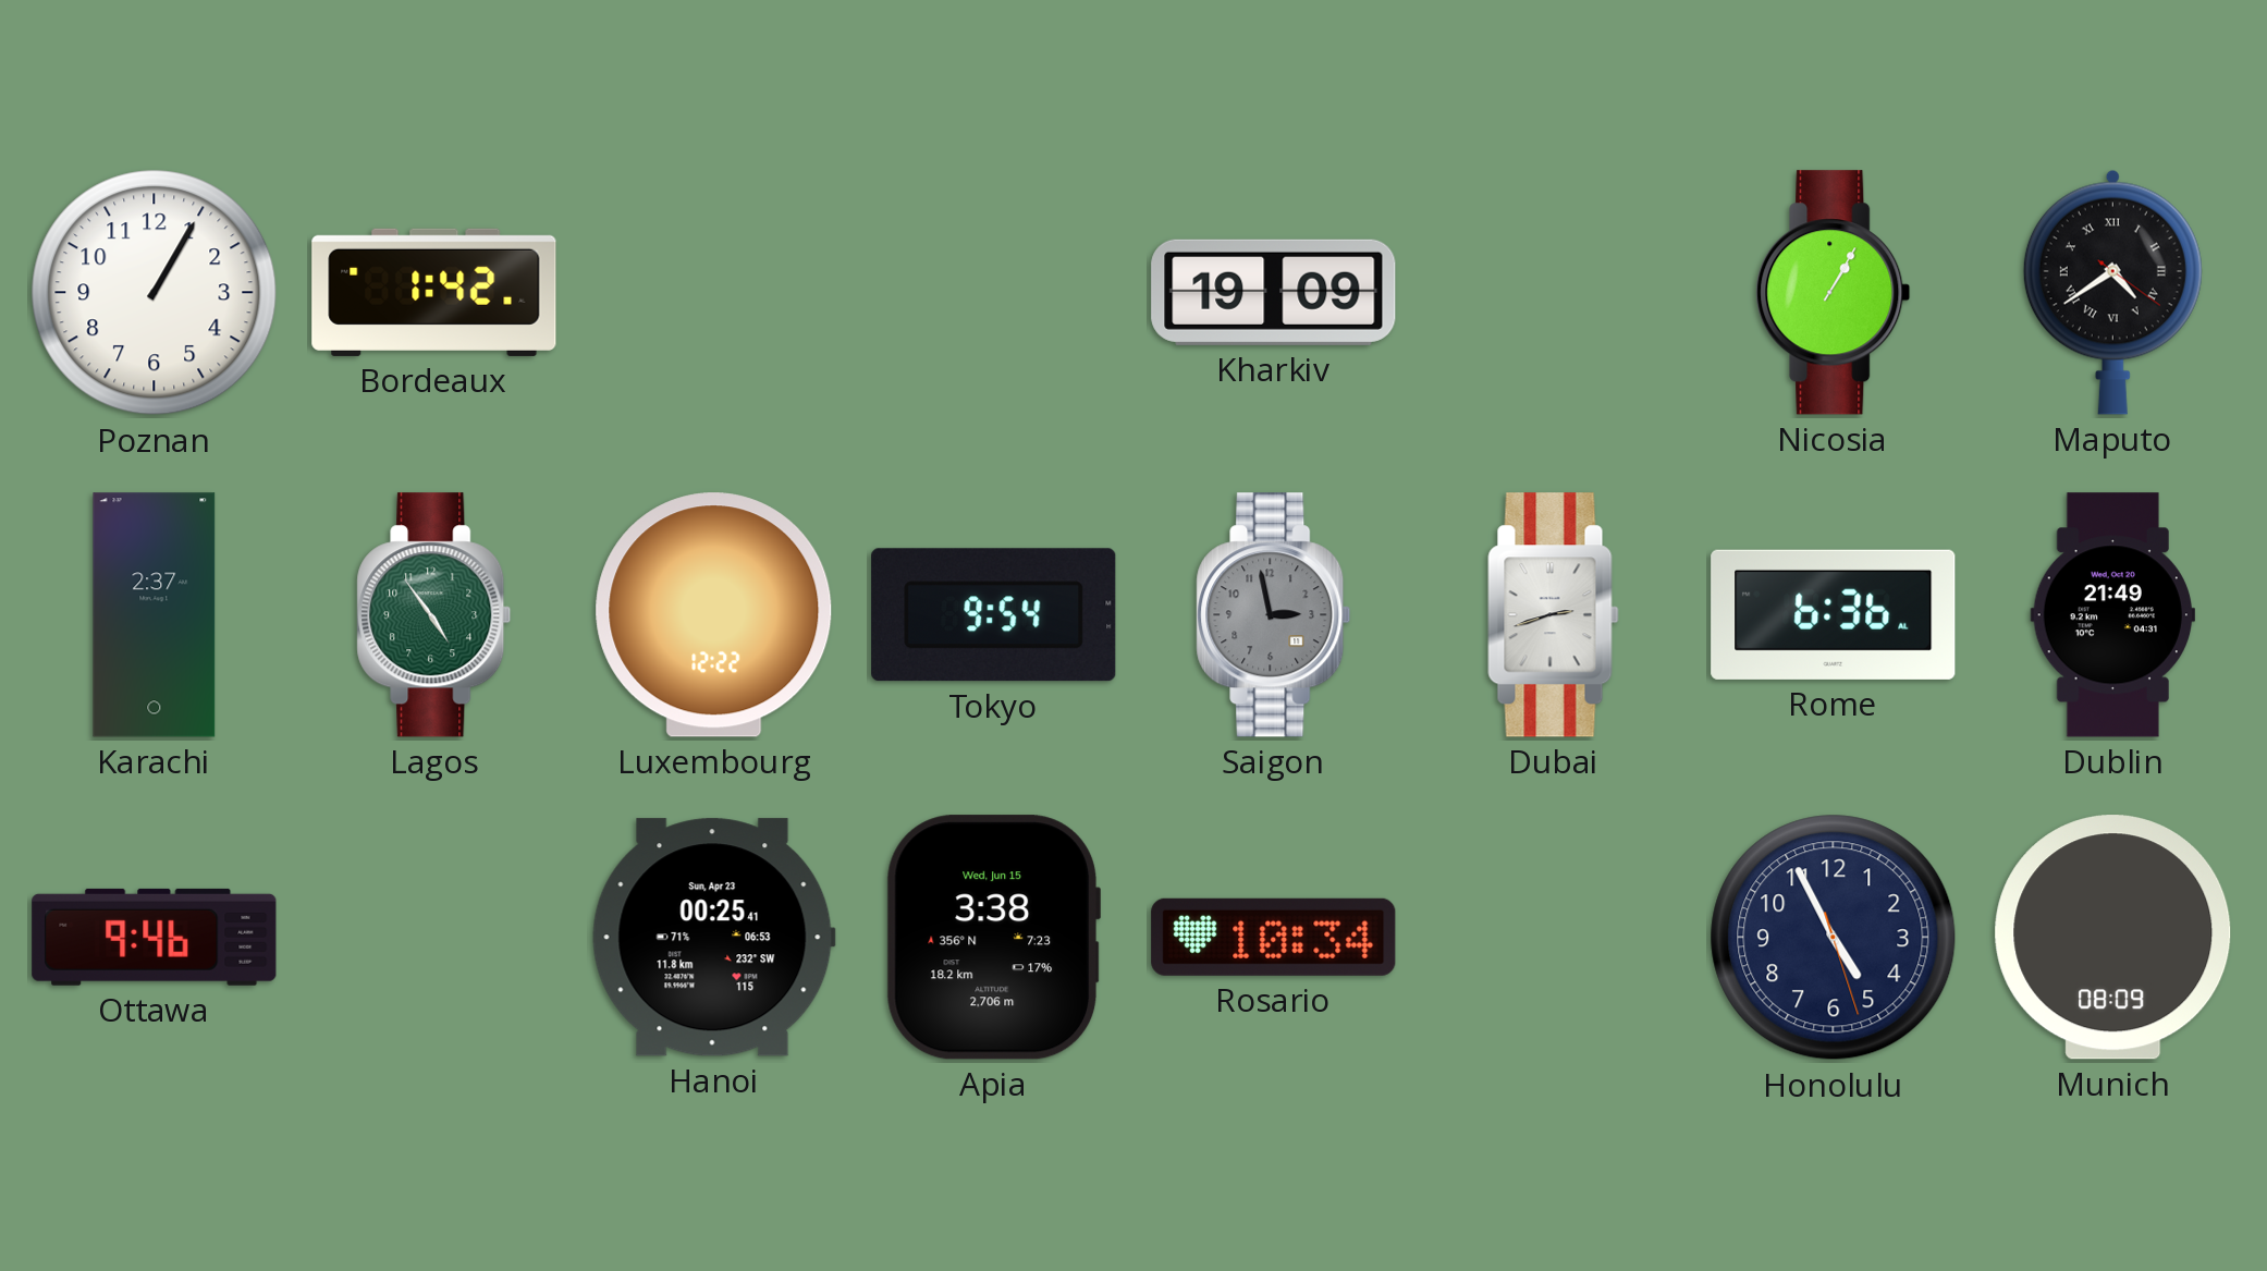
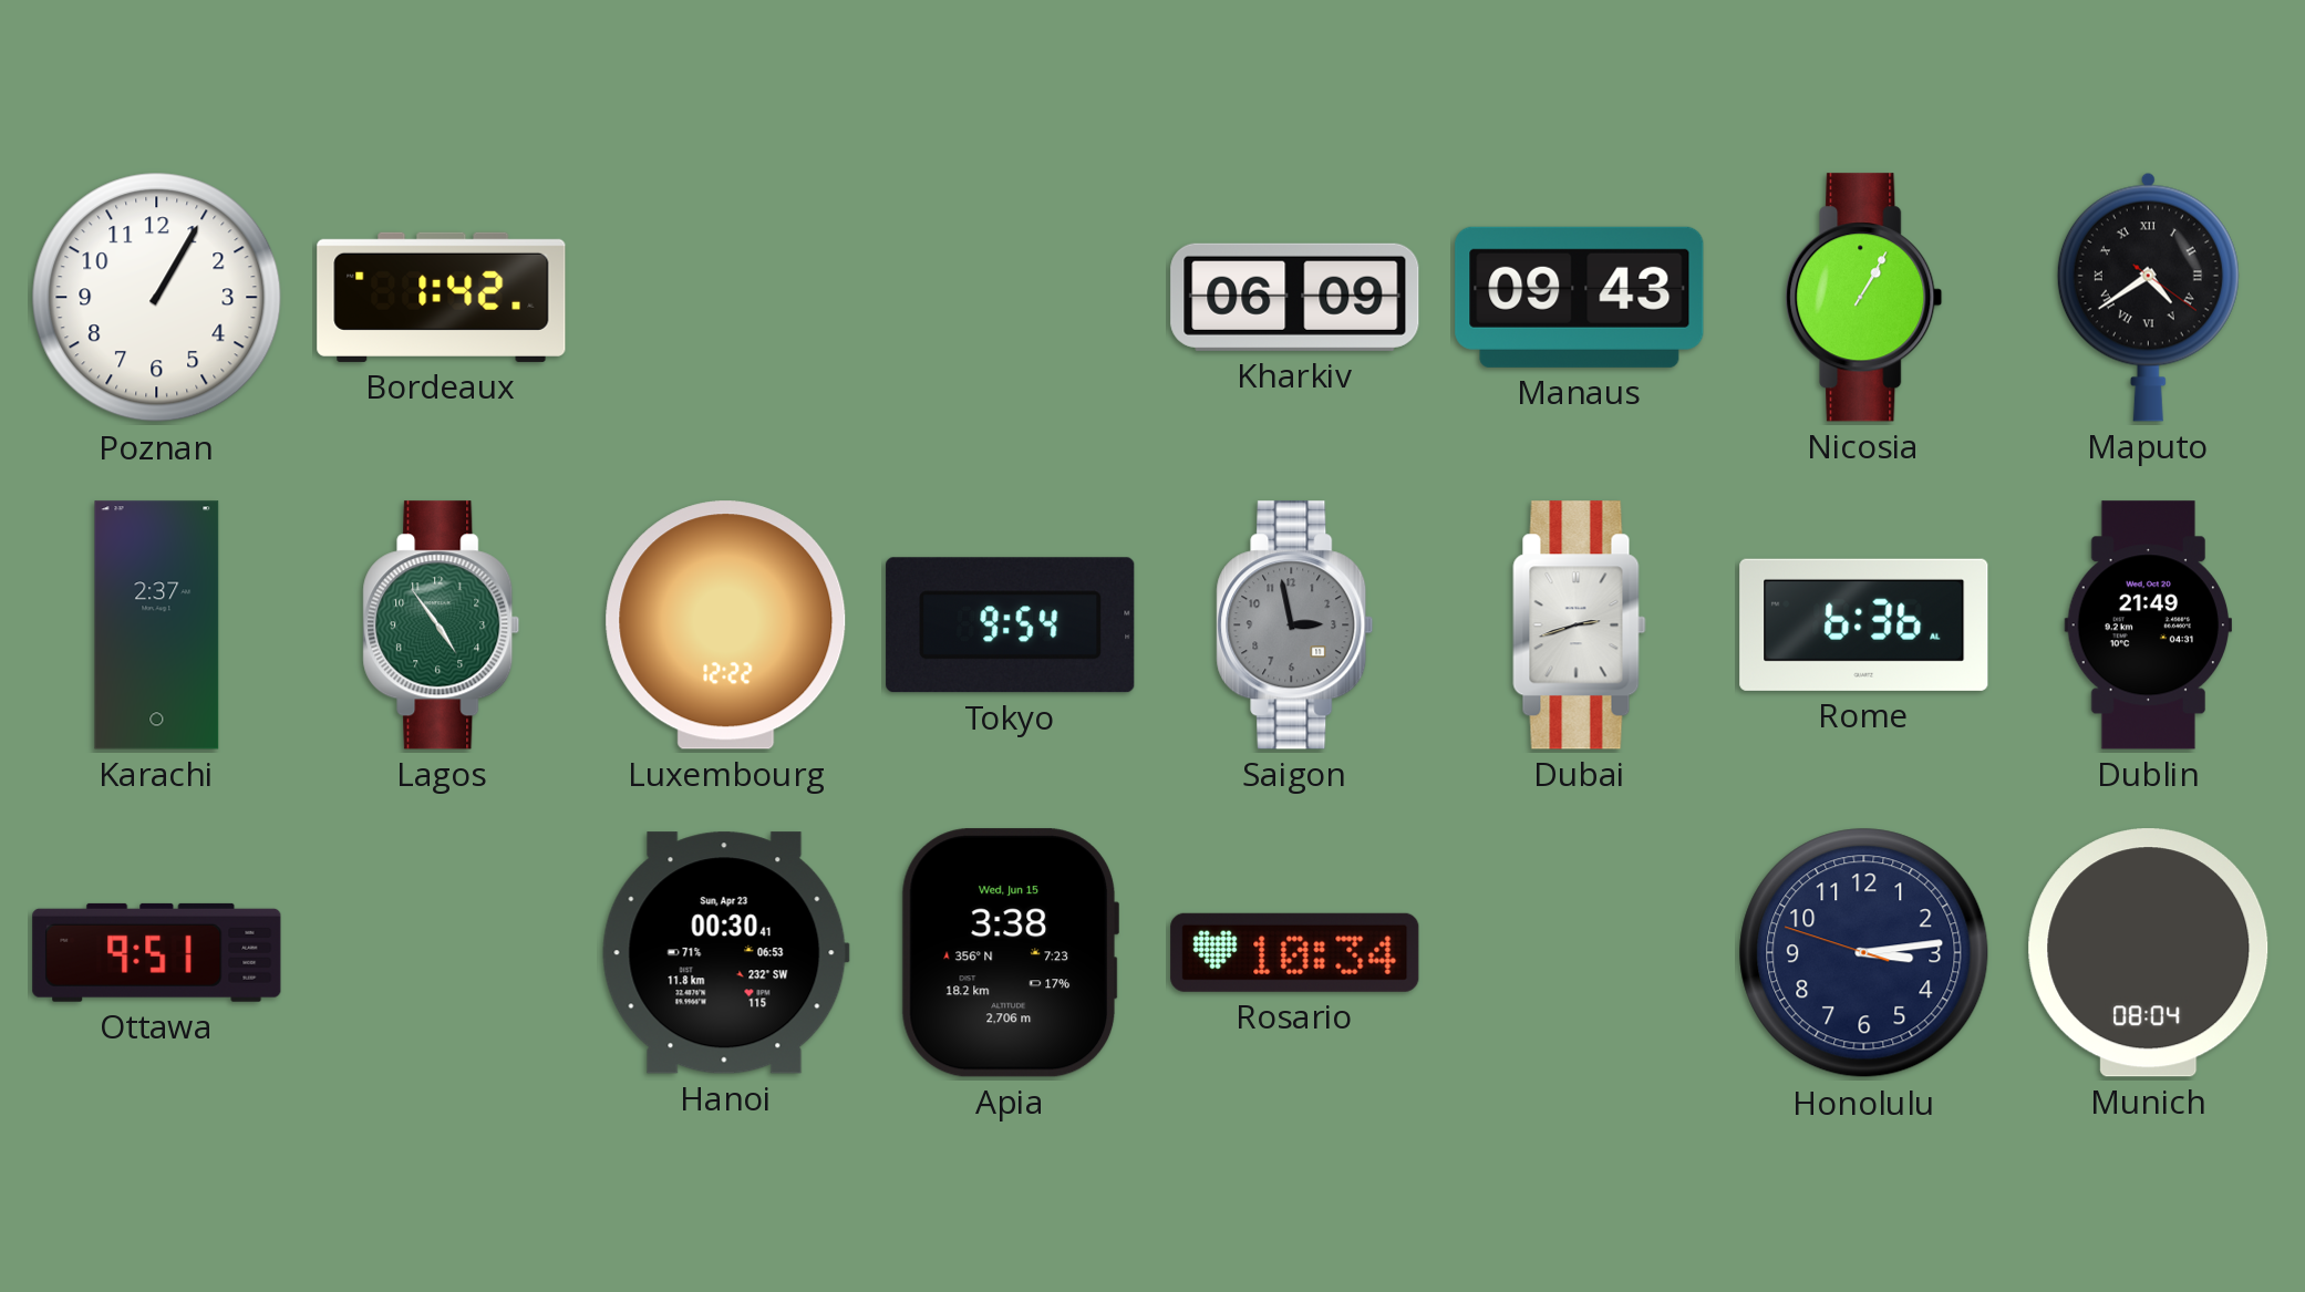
Kharkiv: 19:09 -> 06:09 (1295, 297)
Manaus: none -> 09:43 (1580, 297)
Ottawa: 9:46 -> 9:51 (157, 952)
Hanoi: 00:25 -> 00:30 (725, 953)
Honolulu: 4:55 -> 3:13 (1864, 953)
Munich: 08:09 -> 08:04 (2149, 953)
